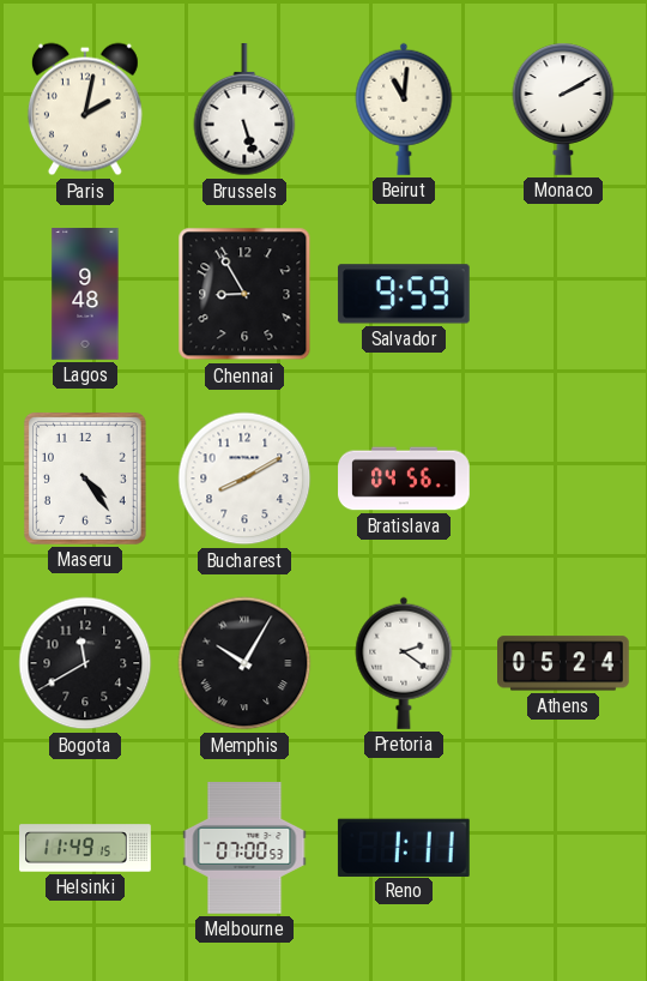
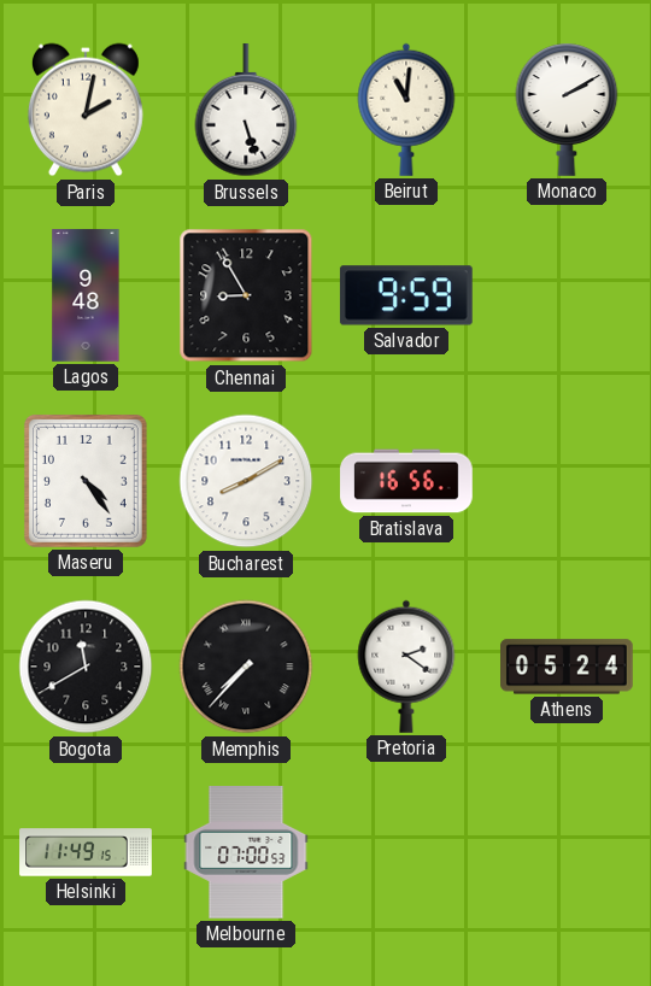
Bratislava: 04:56 -> 16:56 (406, 481)
Memphis: 10:05 -> 7:37 (246, 667)
Reno: 1:11 -> none (404, 847)
